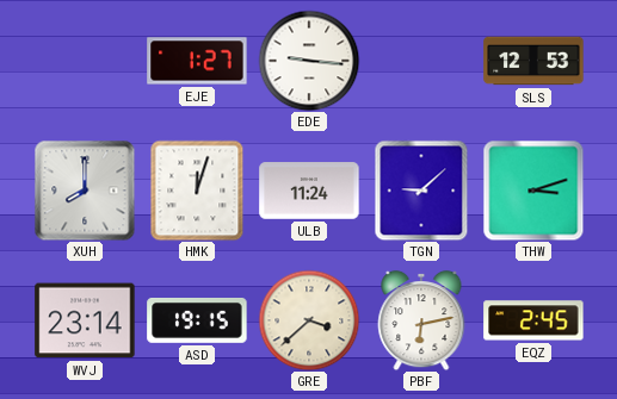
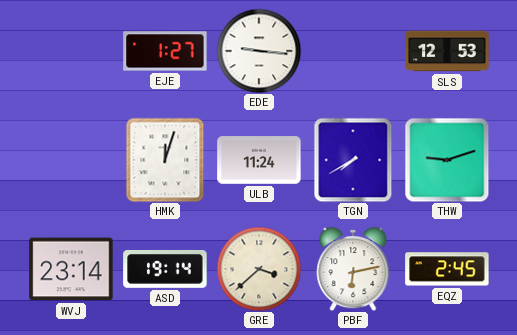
XUH: 8:00 -> none (85, 191)
TGN: 9:08 -> 7:40 (353, 160)
THW: 3:12 -> 9:12 (447, 160)
ASD: 19:15 -> 19:14 (165, 270)
